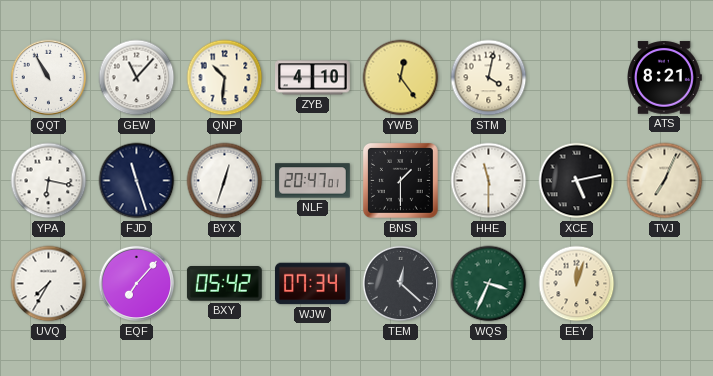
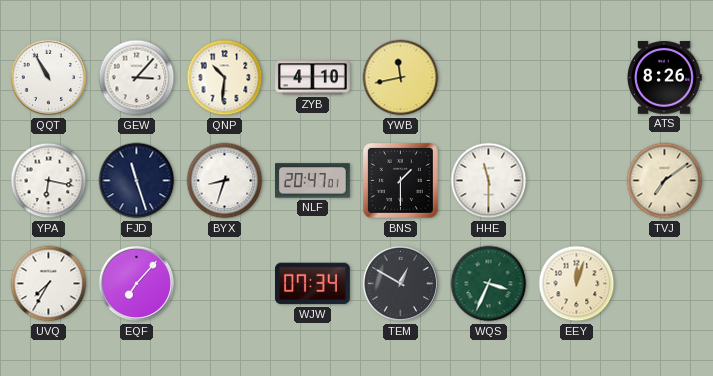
GEW: 11:07 -> 3:07 (137, 78)
YWB: 12:24 -> 11:43 (401, 78)
STM: 4:02 -> none (489, 78)
ATS: 8:21 -> 8:26 (665, 78)
BYX: 12:33 -> 8:33 (225, 181)
XCE: 5:13 -> none (577, 181)
TVJ: 7:04 -> 7:09 (665, 181)
BXY: 05:42 -> none (224, 284)
TEM: 12:22 -> 12:50 (401, 284)
